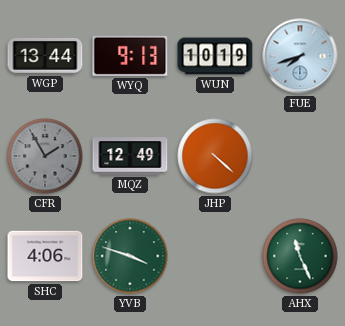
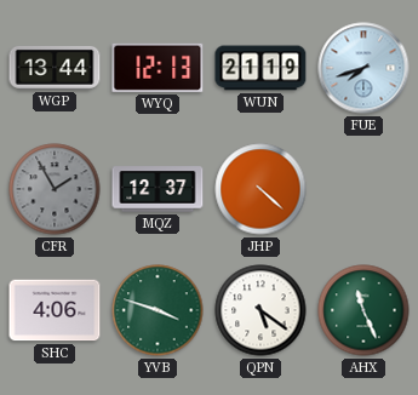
WYQ: 9:13 -> 12:13 (158, 68)
WUN: 10:19 -> 21:19 (260, 68)
MQZ: 12:49 -> 12:37 (158, 189)
QPN: none -> 5:21 (260, 310)
